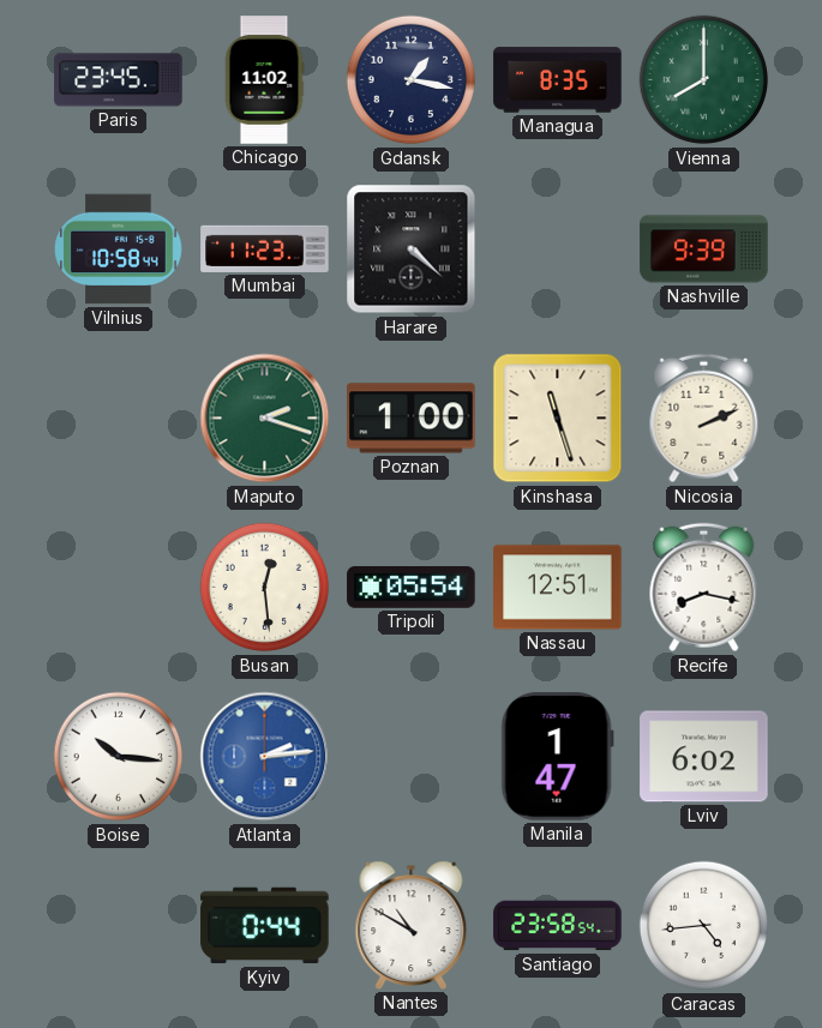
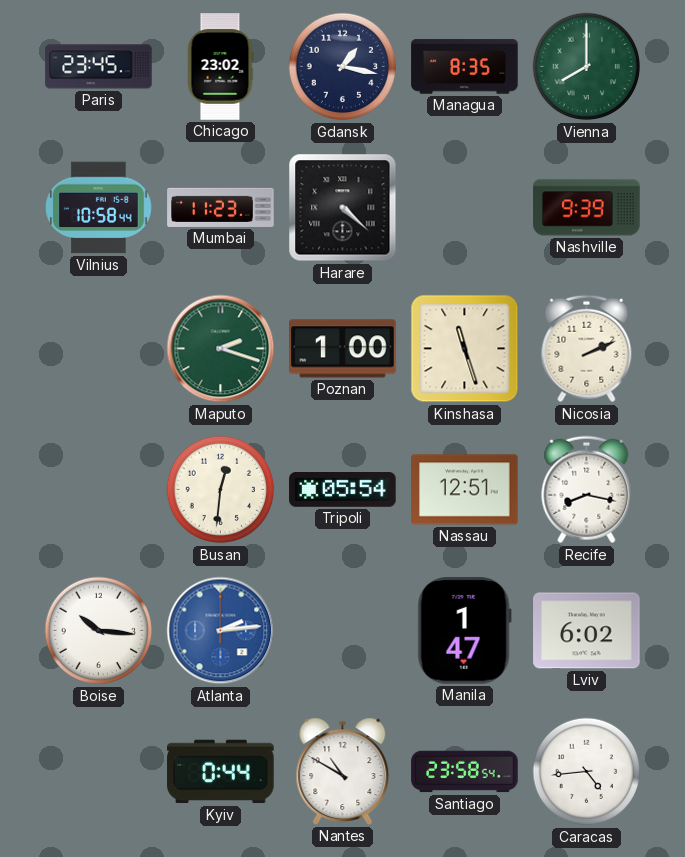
Chicago: 11:02 -> 23:02 (220, 67)
Busan: 12:29 -> 12:31 (221, 490)
